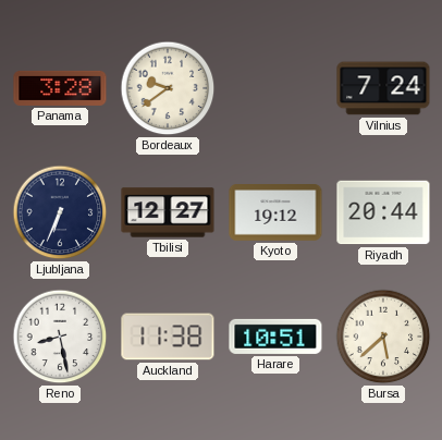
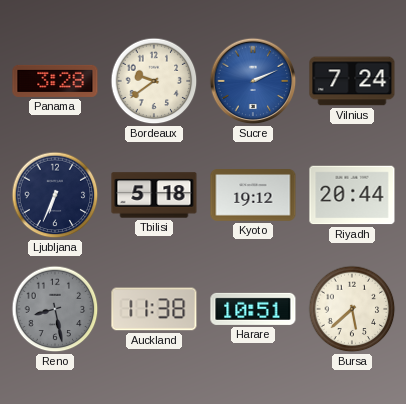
Sucre: none -> 2:11 (253, 81)
Tbilisi: 12:27 -> 5:18 (154, 195)
Reno dial: white -> grey (55, 309)
